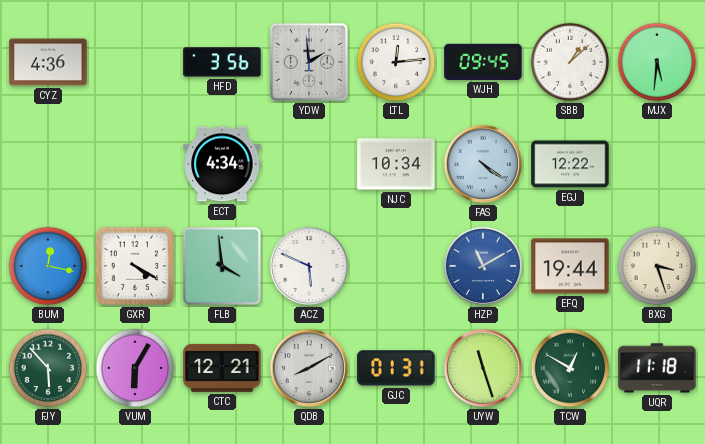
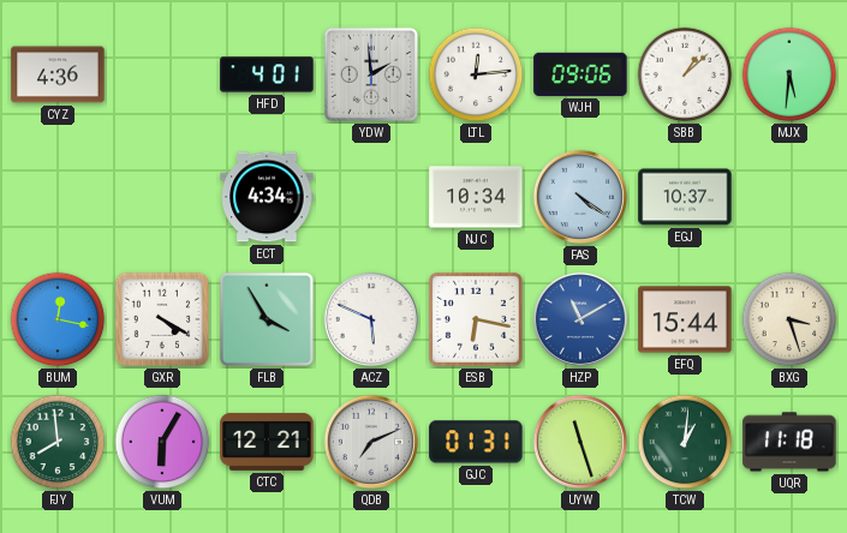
HFD: 3:56 -> 4:01 (267, 74)
WJH: 09:45 -> 09:06 (580, 74)
EGJ: 12:22 -> 10:37 (685, 197)
FLB: 3:59 -> 3:55 (267, 319)
ESB: none -> 6:17 (476, 319)
EFQ: 19:44 -> 15:44 (685, 319)
FJY: 5:53 -> 7:59 (58, 442)
QDB: 8:10 -> 7:11 (371, 442)
TCW: 12:50 -> 1:01 (685, 442)
